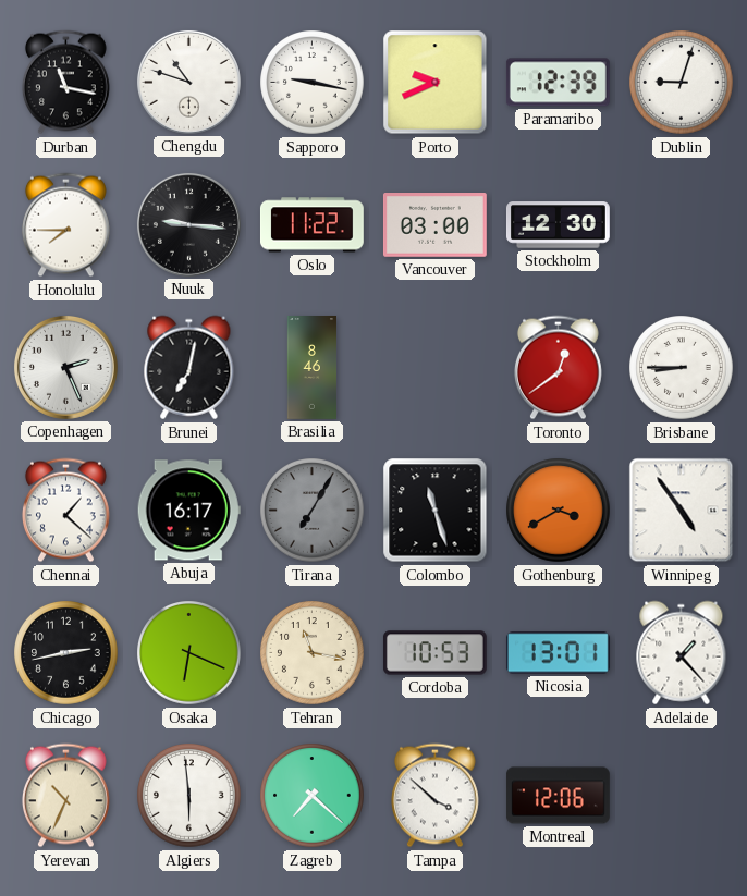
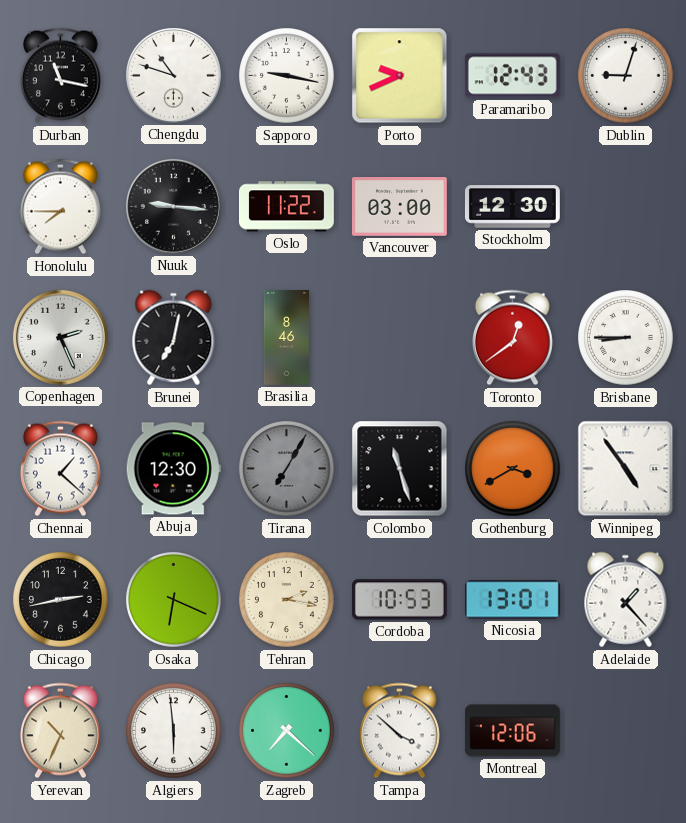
Paramaribo: 12:39 -> 12:43 (512, 76)
Abuja: 16:17 -> 12:30 (173, 469)
Tehran: 11:17 -> 2:17 (287, 600)
